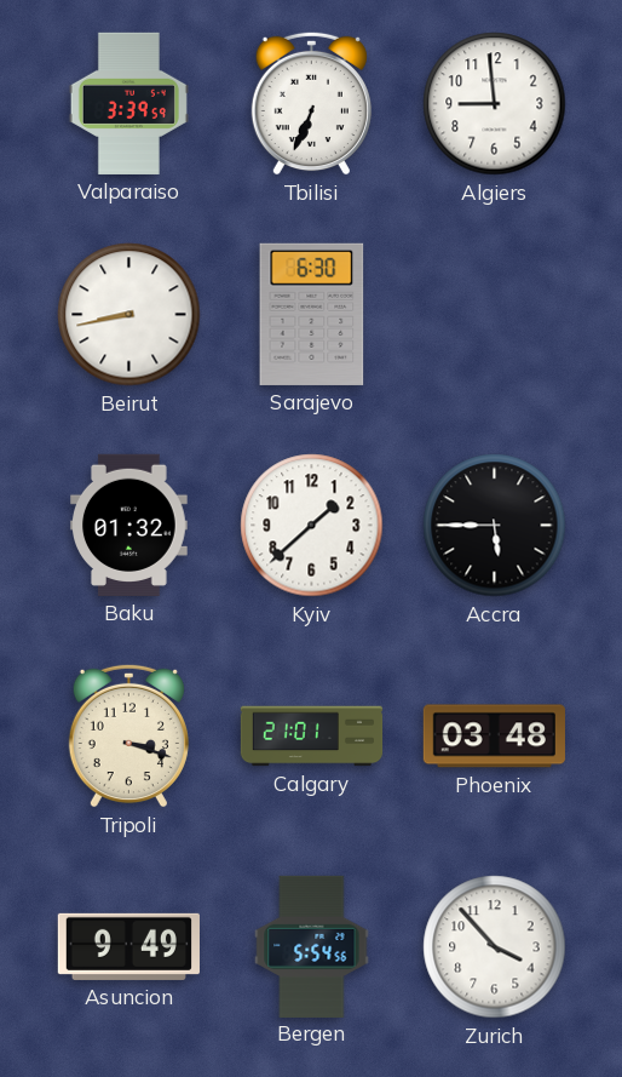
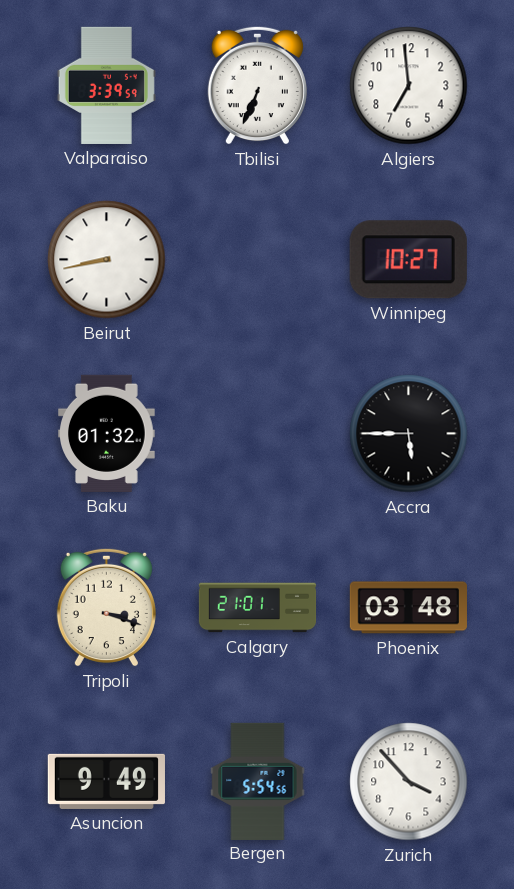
Algiers: 8:59 -> 6:59 (409, 86)
Sarajevo: 6:30 -> none (312, 314)
Winnipeg: none -> 10:27 (408, 260)
Kyiv: 1:38 -> none (312, 526)
